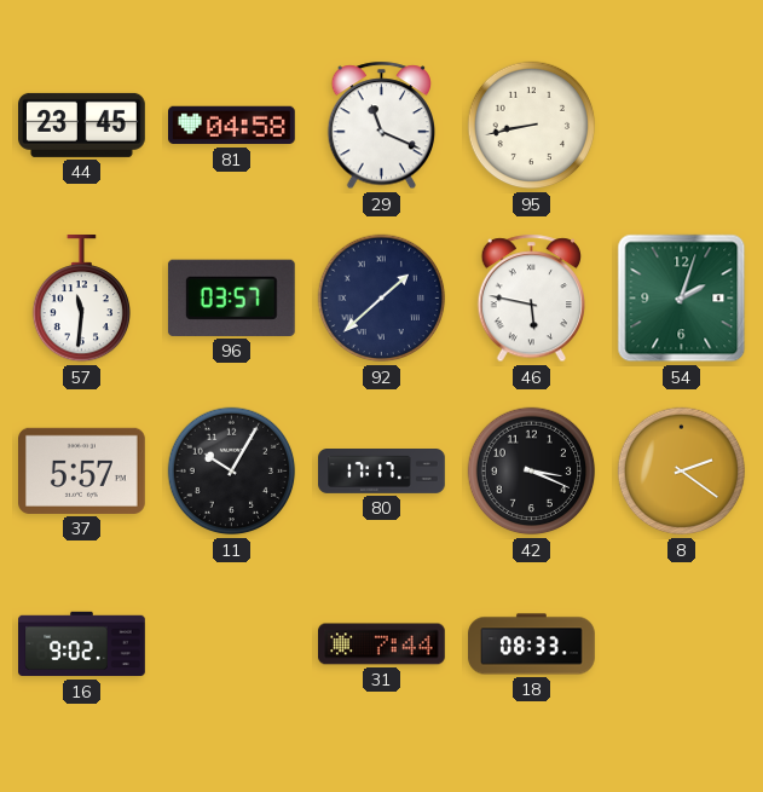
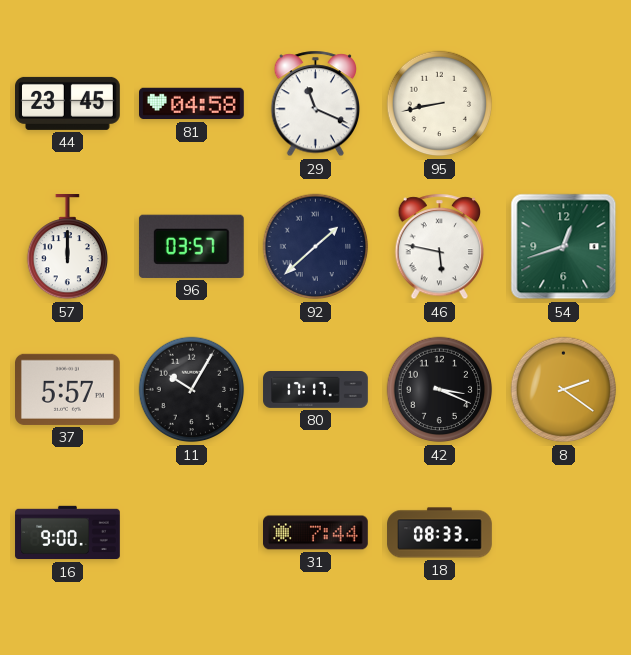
57: 11:31 -> 12:00 (67, 248)
54: 2:03 -> 12:42 (564, 247)
16: 9:02 -> 9:00 (68, 533)
